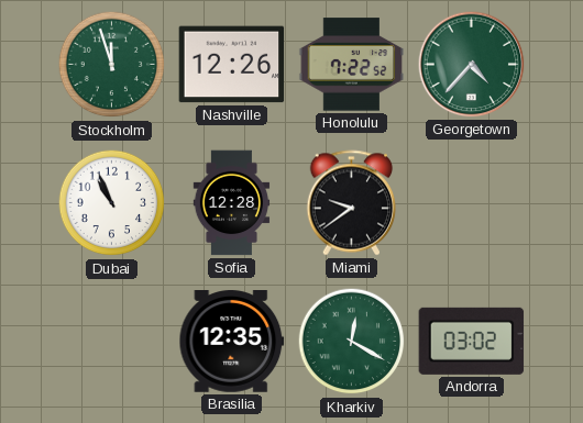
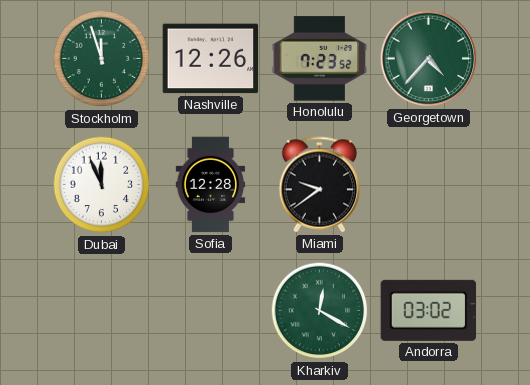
Honolulu: 7:22 -> 7:23 (320, 59)
Dubai: 10:56 -> 11:56 (102, 185)
Brasilia: 12:35 -> none (232, 342)
